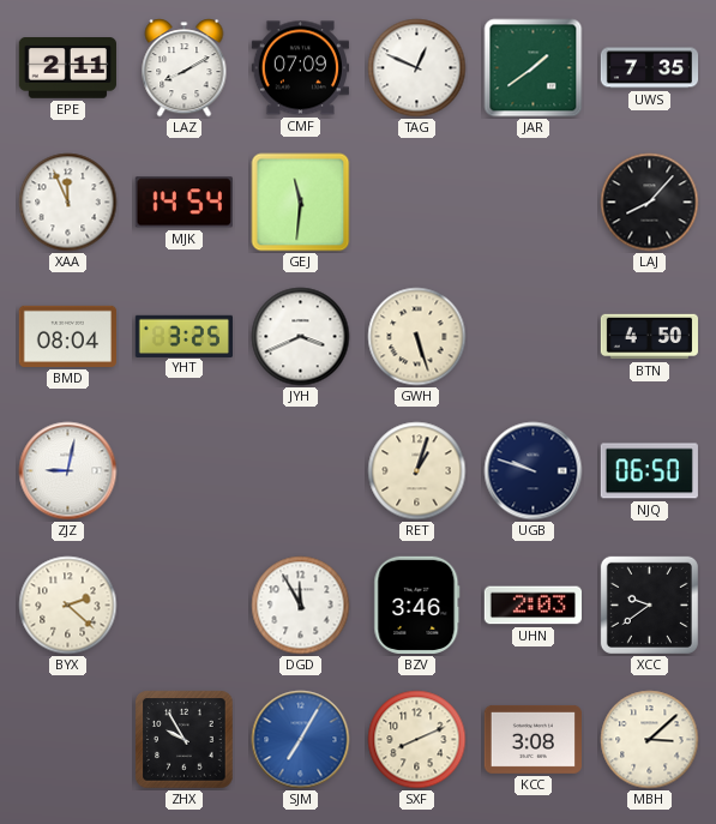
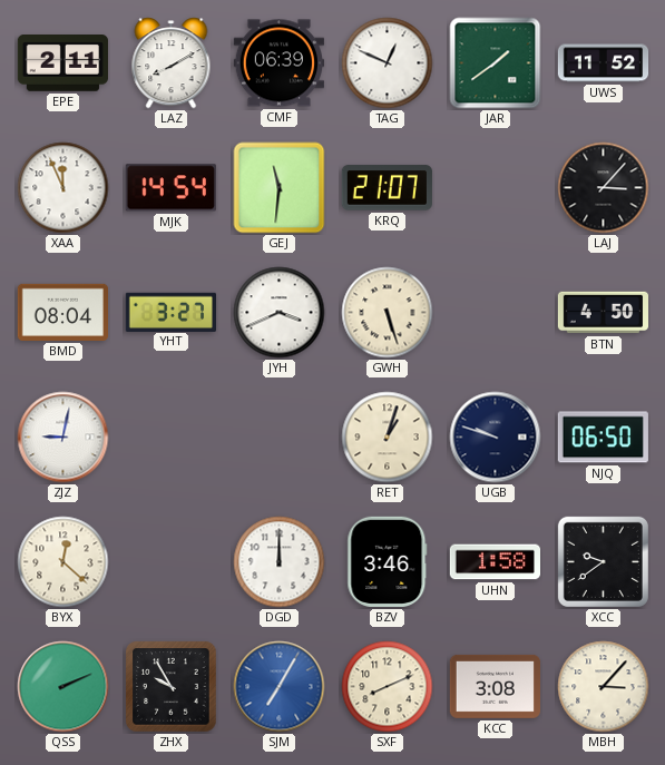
CMF: 07:09 -> 06:39 (278, 63)
UWS: 7:35 -> 11:52 (604, 63)
KRQ: none -> 21:07 (387, 188)
LAJ: 8:07 -> 3:07 (604, 188)
YHT: 3:25 -> 3:27 (170, 312)
BYX: 2:22 -> 12:22 (63, 562)
DGD: 11:55 -> 12:00 (280, 562)
UHN: 2:03 -> 1:58 (495, 562)
QSS: none -> 2:11 (63, 687)
MBH: 3:08 -> 3:07 (604, 687)
